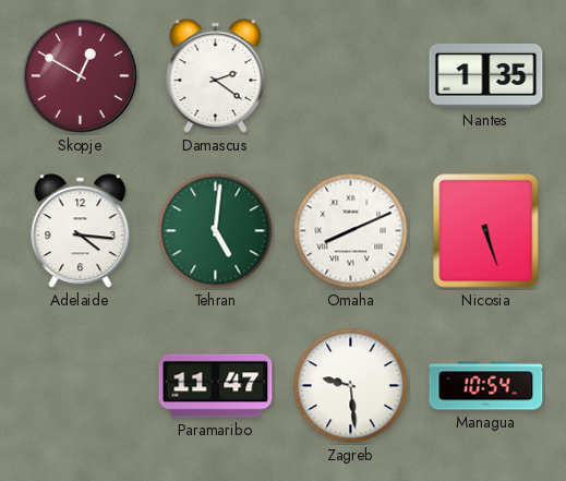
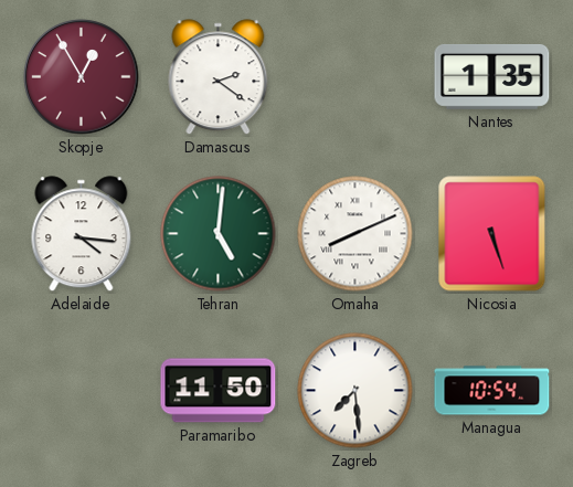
Skopje: 12:50 -> 12:55 (82, 77)
Paramaribo: 11:47 -> 11:50 (219, 391)
Zagreb: 9:29 -> 7:29 (356, 391)
